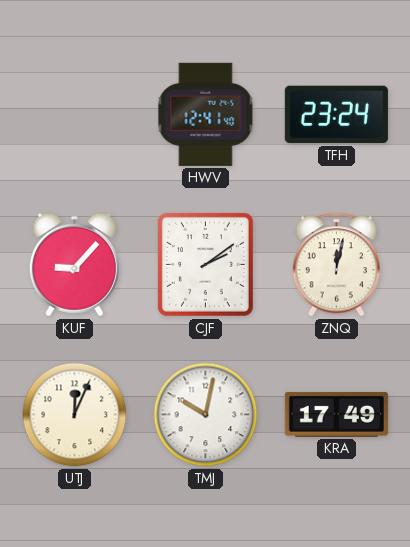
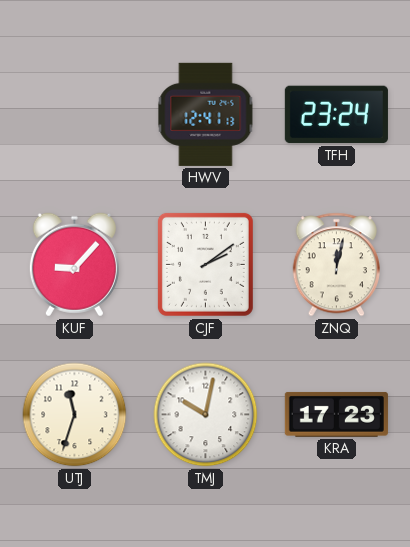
HWV: 12:41:40 -> 12:41:13 (206, 114)
UTJ: 12:04 -> 11:33 (75, 415)
KRA: 17:49 -> 17:23 (336, 414)
